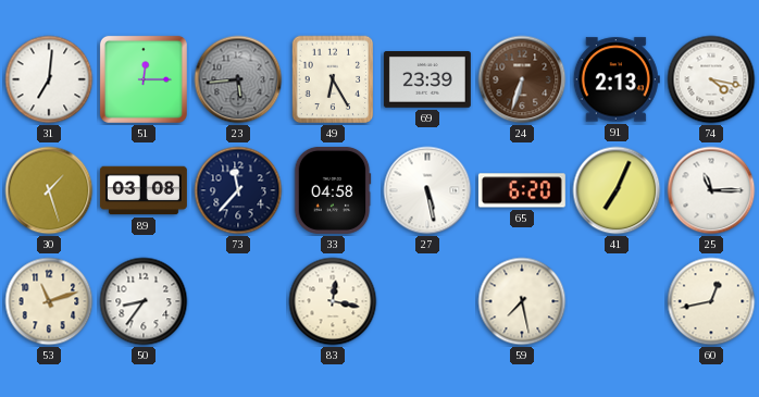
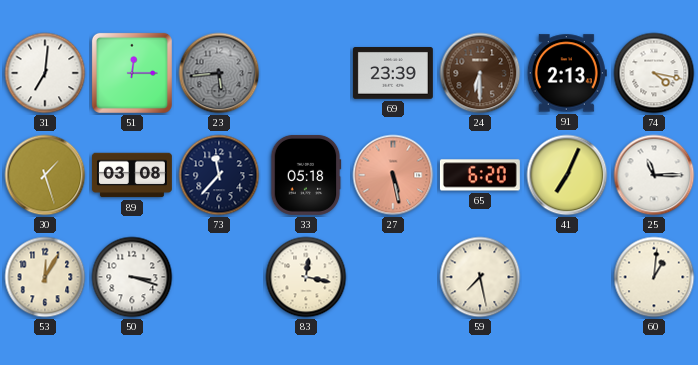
49: 6:25 -> none (333, 79)
24: 6:33 -> 6:30 (480, 73)
33: 04:58 -> 05:18 (306, 175)
27 dial: white -> salmon (393, 175)
53: 11:12 -> 12:05 (45, 277)
50: 8:36 -> 3:18 (132, 277)
60: 12:43 -> 1:01 (654, 277)
